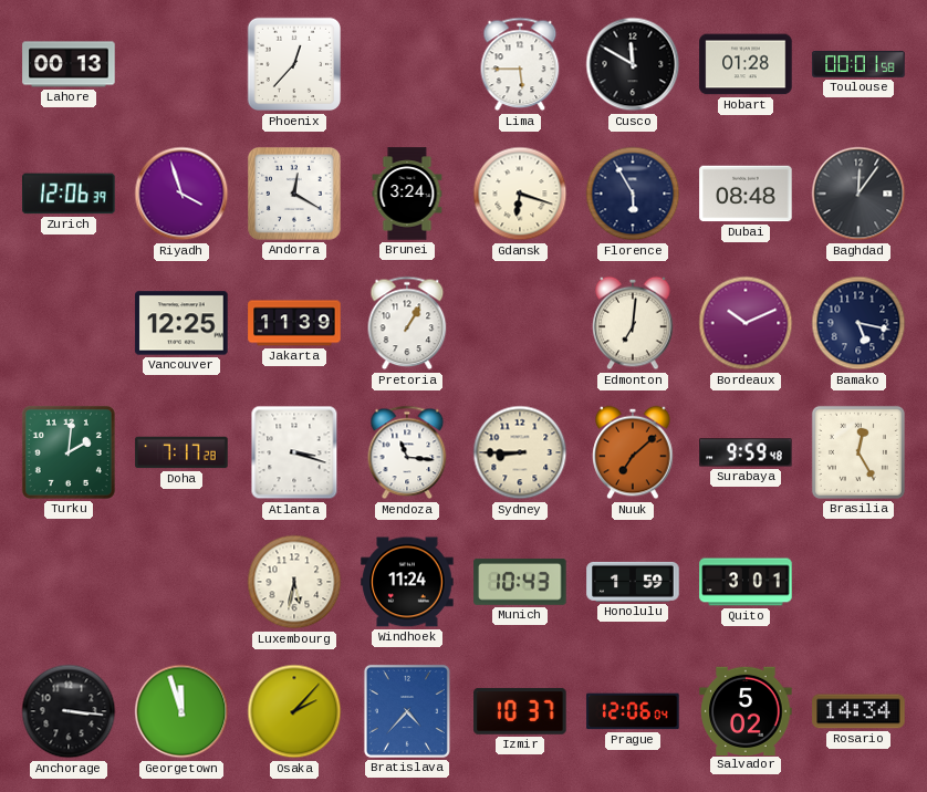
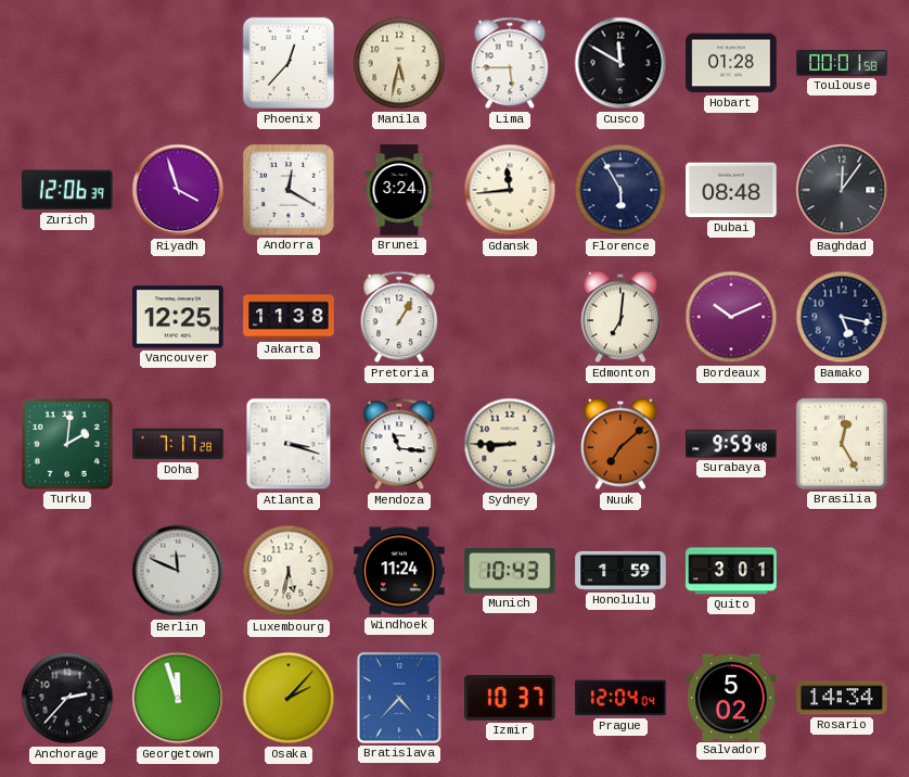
Lahore: 00:13 -> none (69, 64)
Manila: none -> 5:32 (399, 63)
Gdansk: 6:18 -> 11:44 (510, 190)
Jakarta: 11:39 -> 11:38 (289, 317)
Berlin: none -> 11:49 (178, 571)
Anchorage: 3:16 -> 2:37 (67, 698)
Prague: 12:06 -> 12:04 (620, 698)
